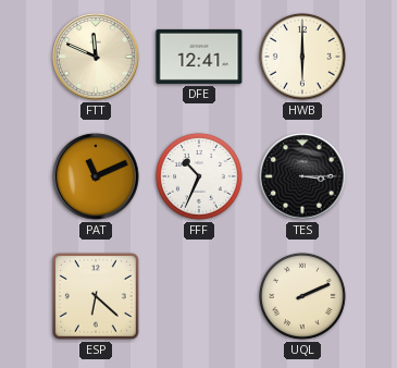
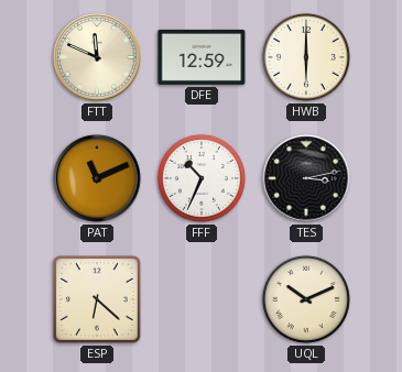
DFE: 12:41 -> 12:59 (202, 57)
TES: 3:15 -> 3:13 (306, 178)
UQL: 2:11 -> 10:11 (306, 299)
